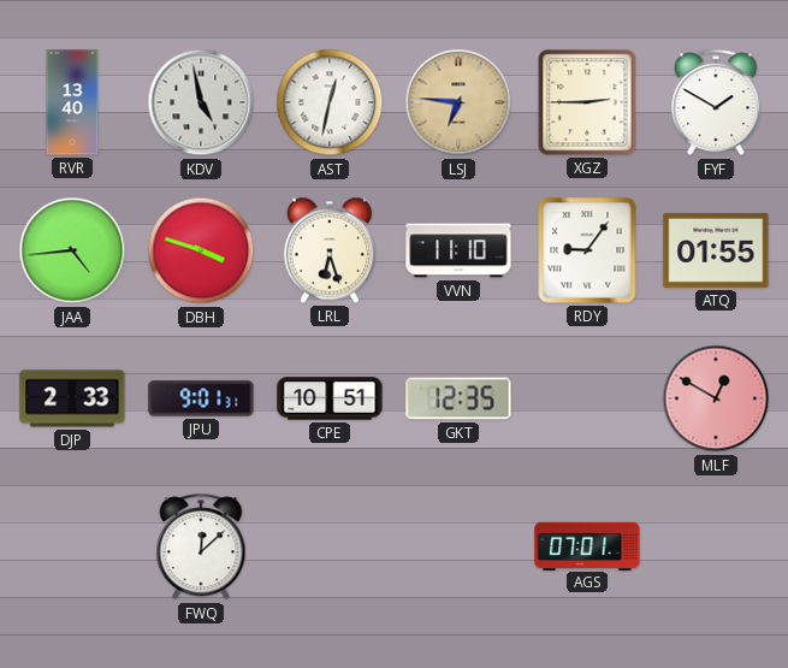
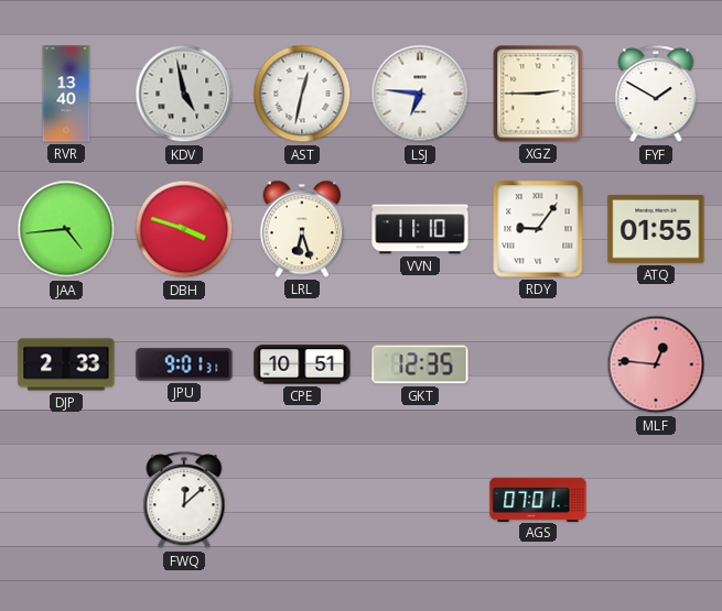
LSJ dial: champagne -> white (420, 94)
MLF: 12:50 -> 12:46 (656, 364)
